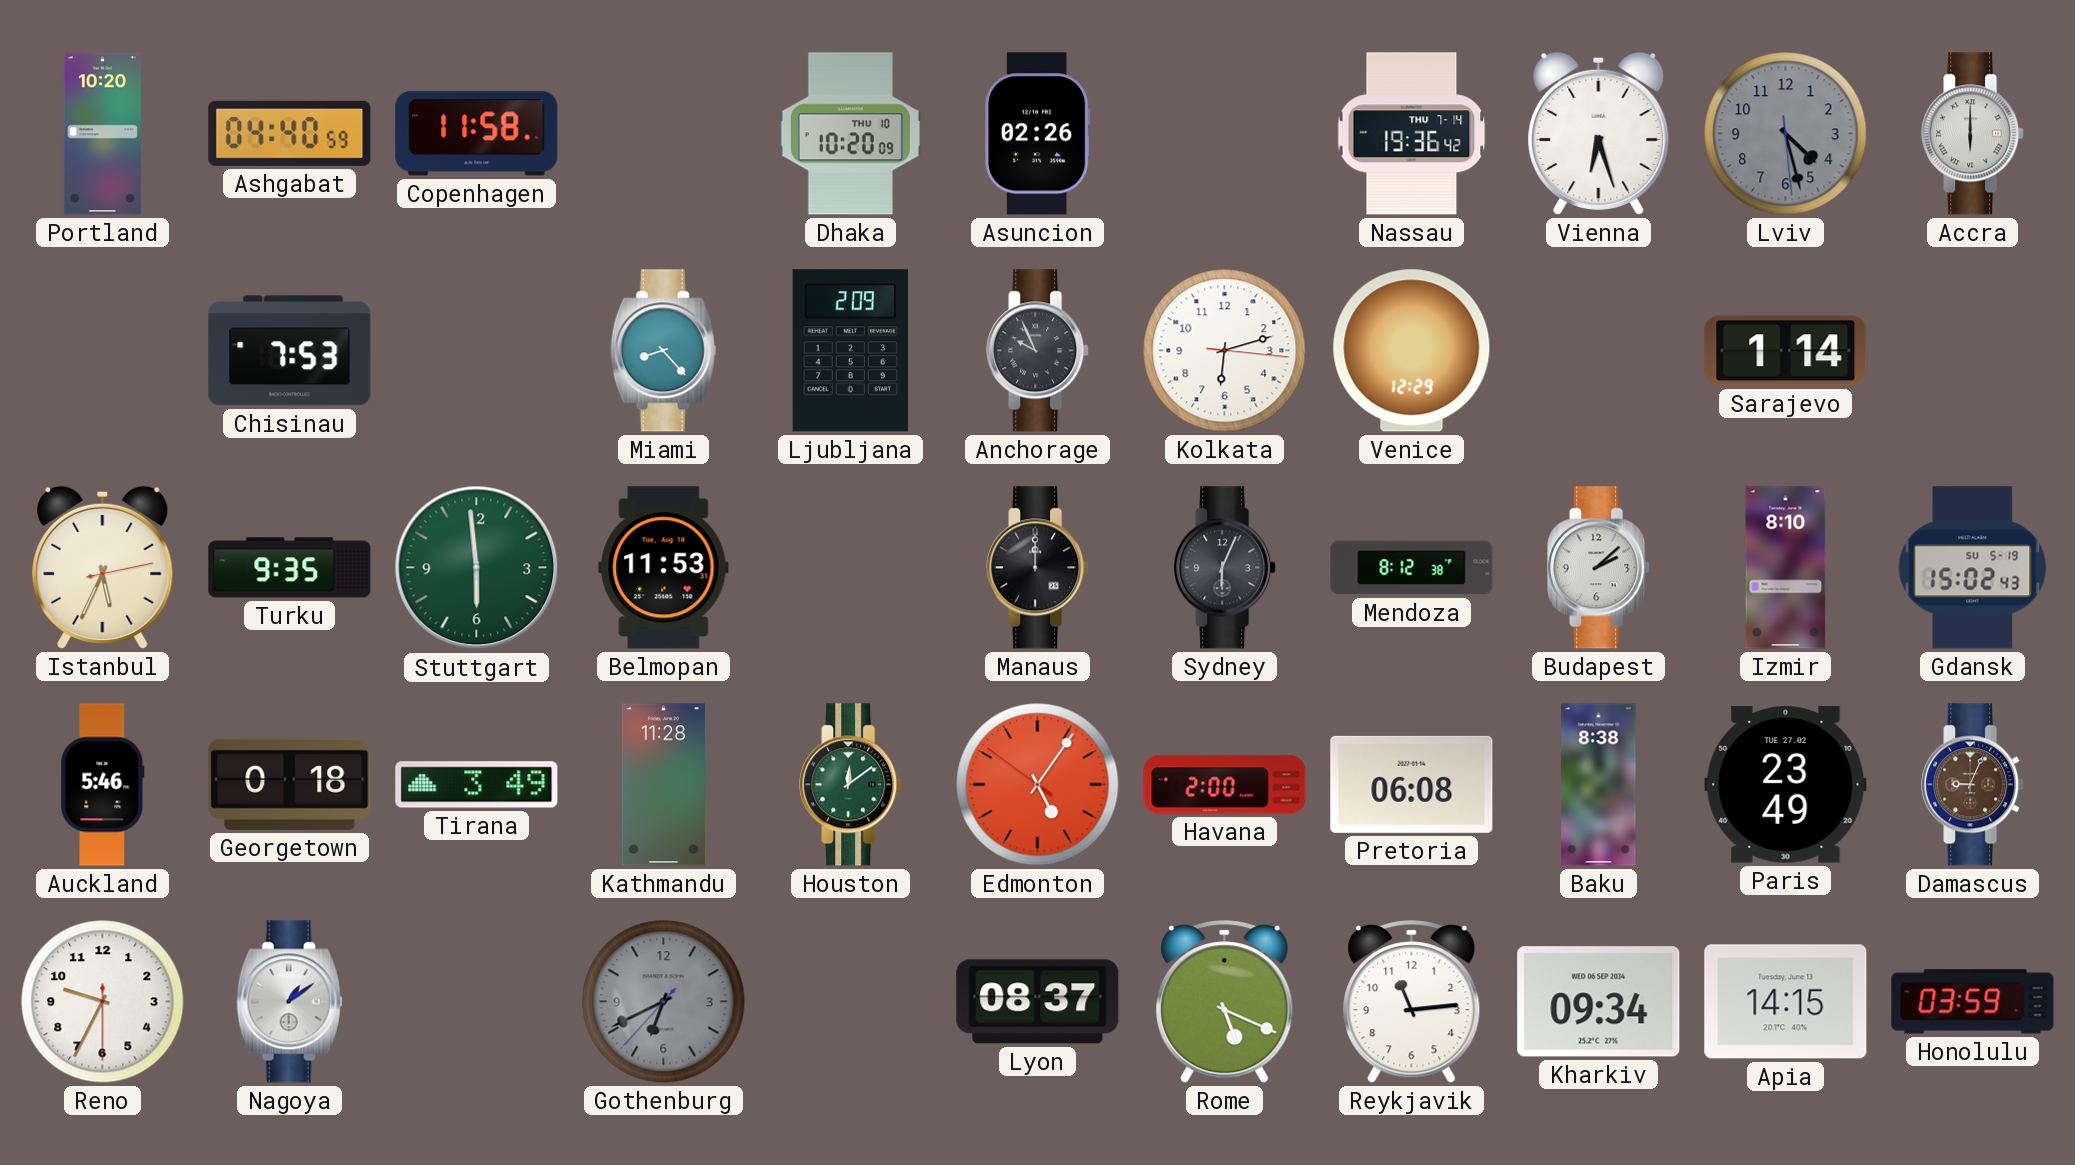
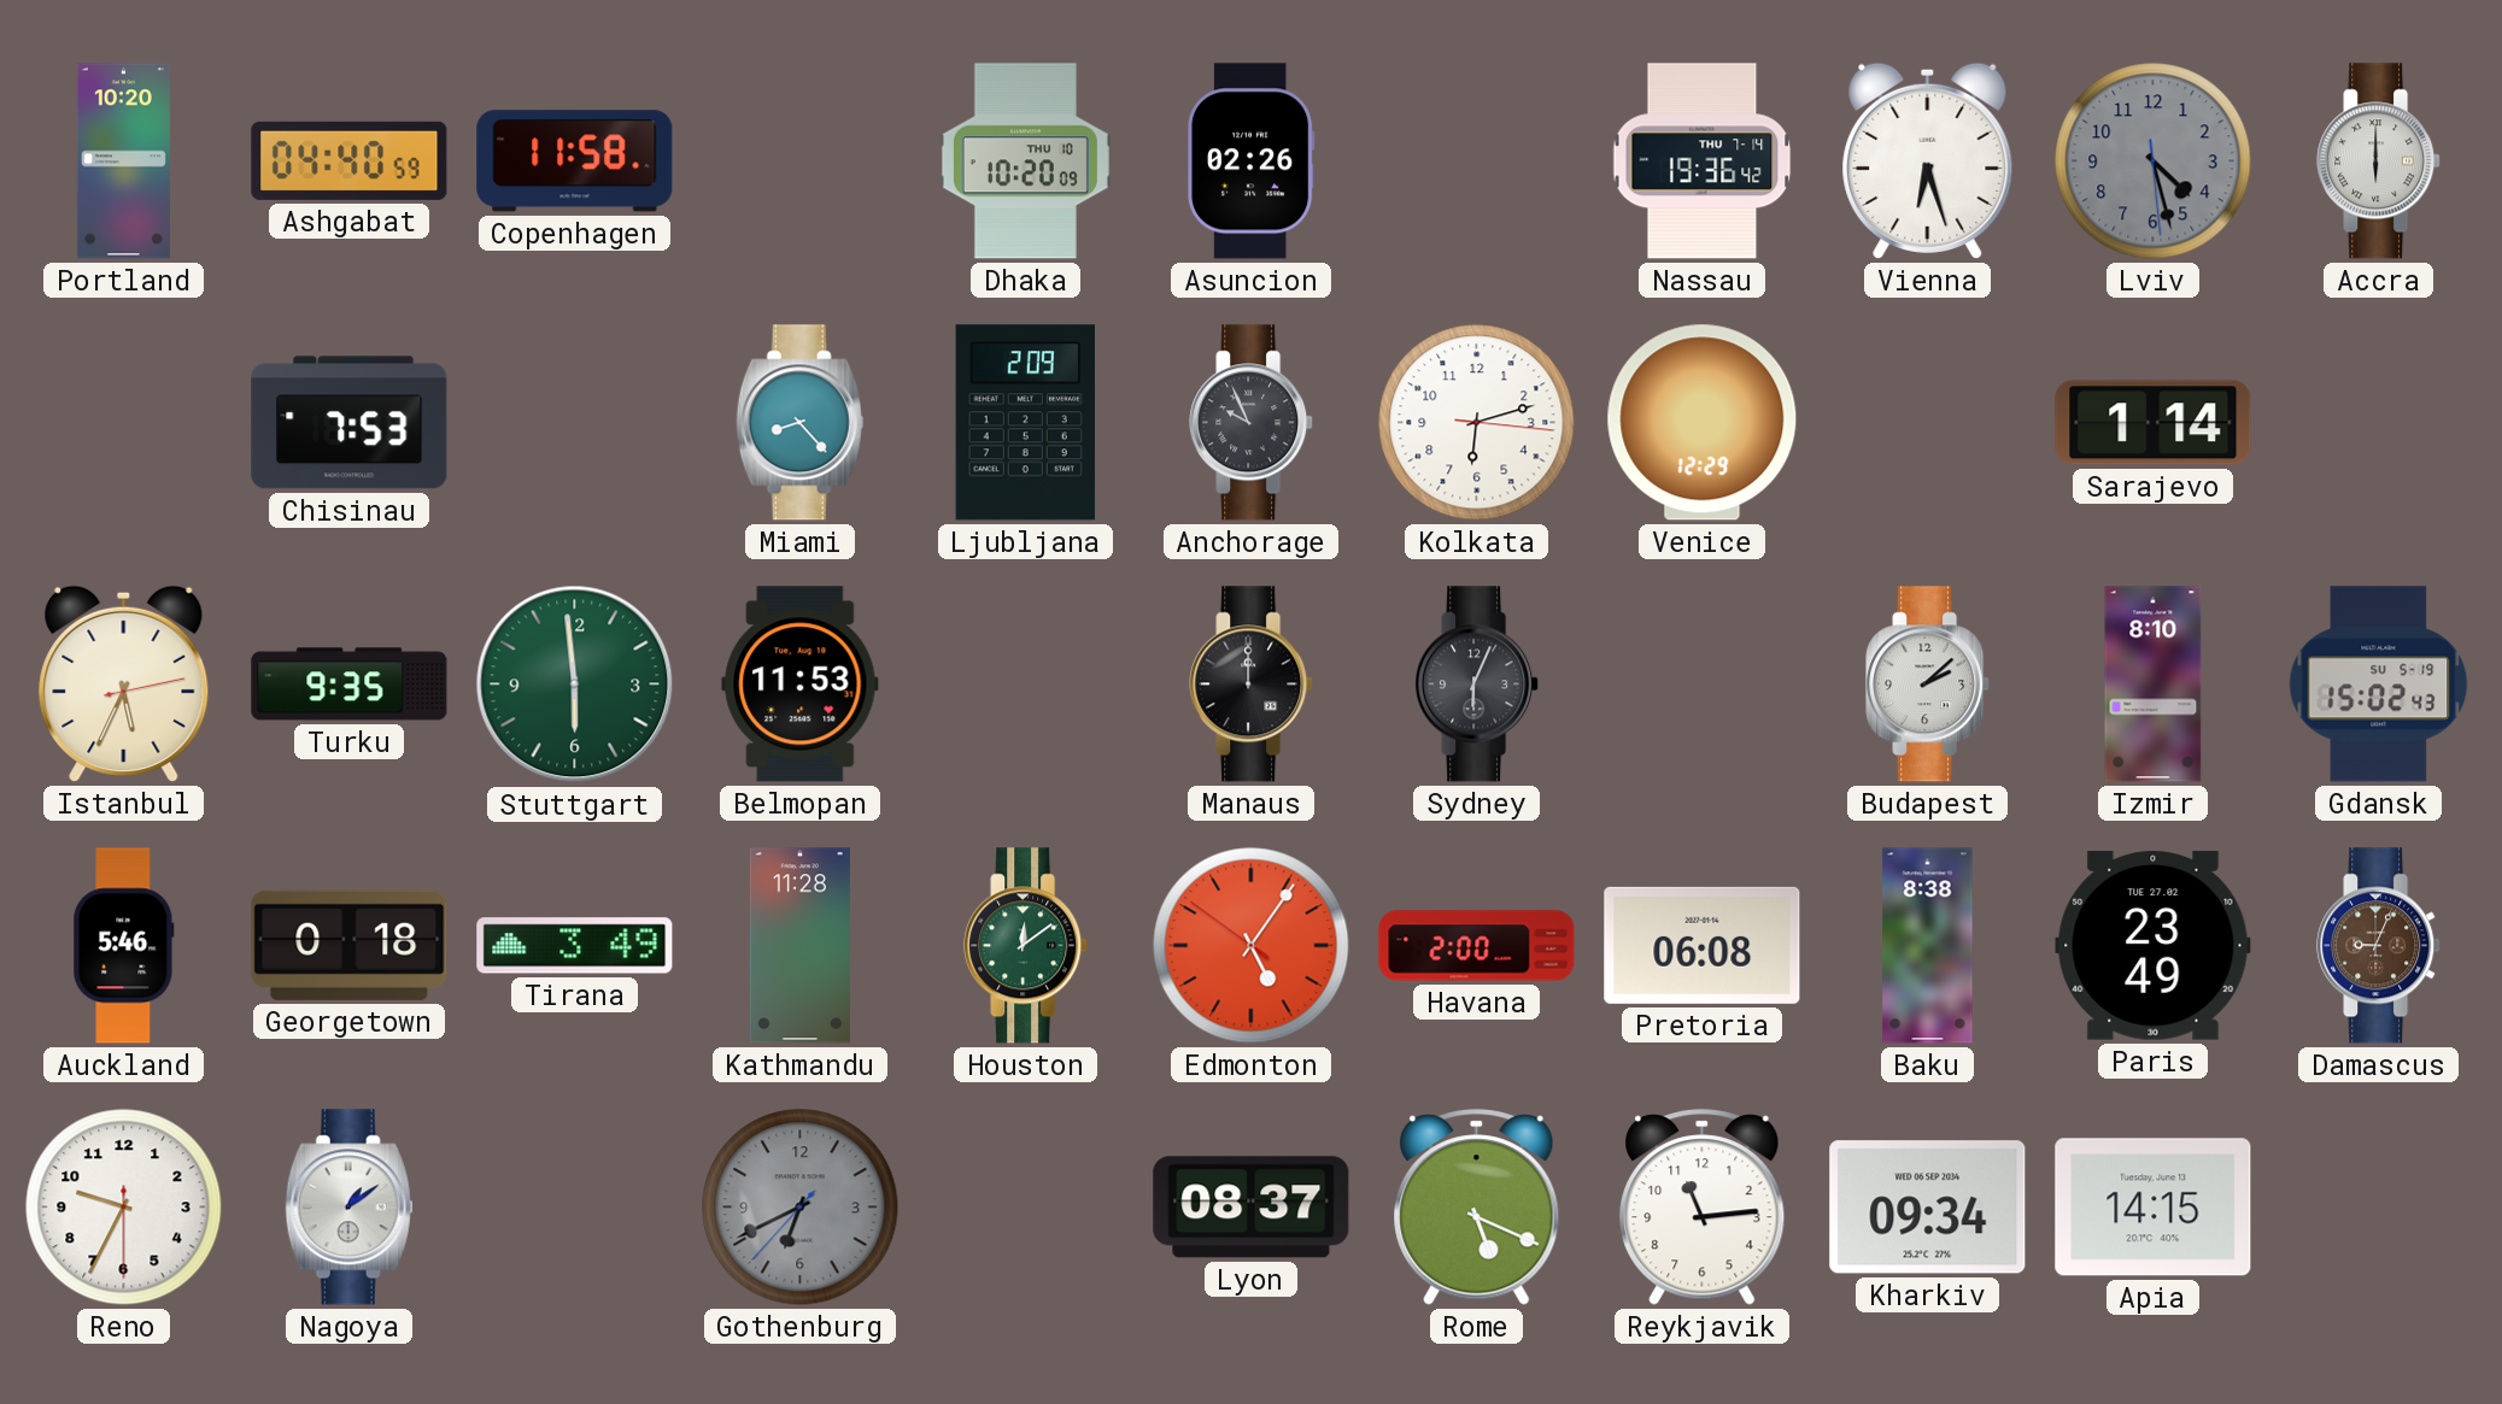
Mendoza: 8:12 -> none (1412, 568)
Honolulu: 03:59 -> none (1973, 1002)
